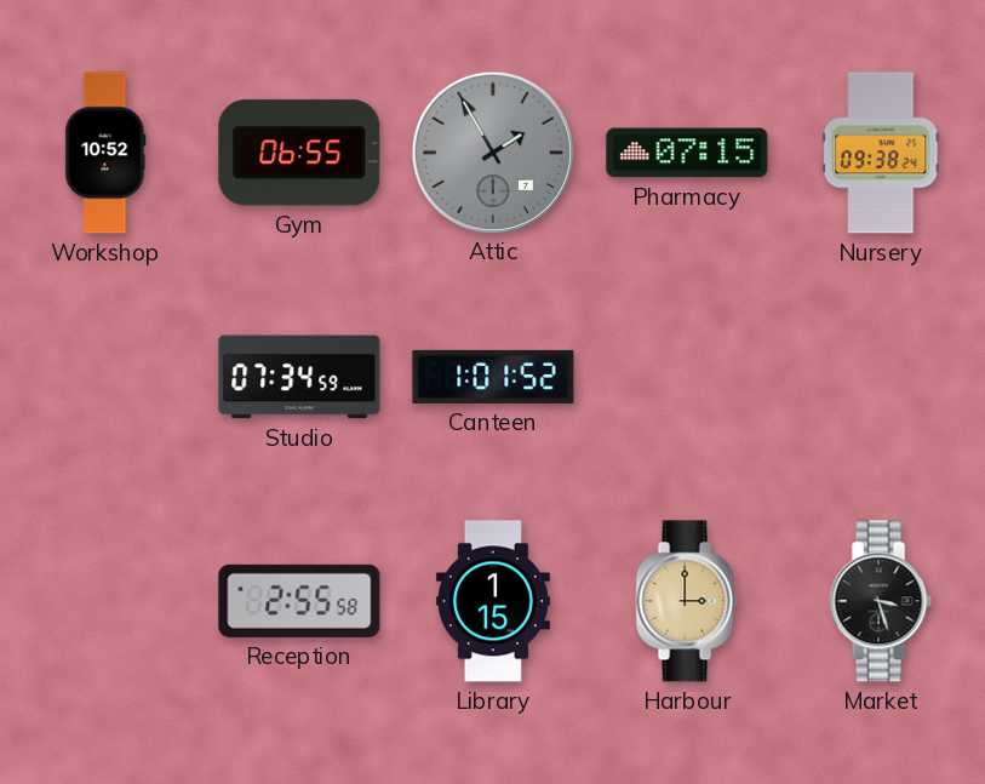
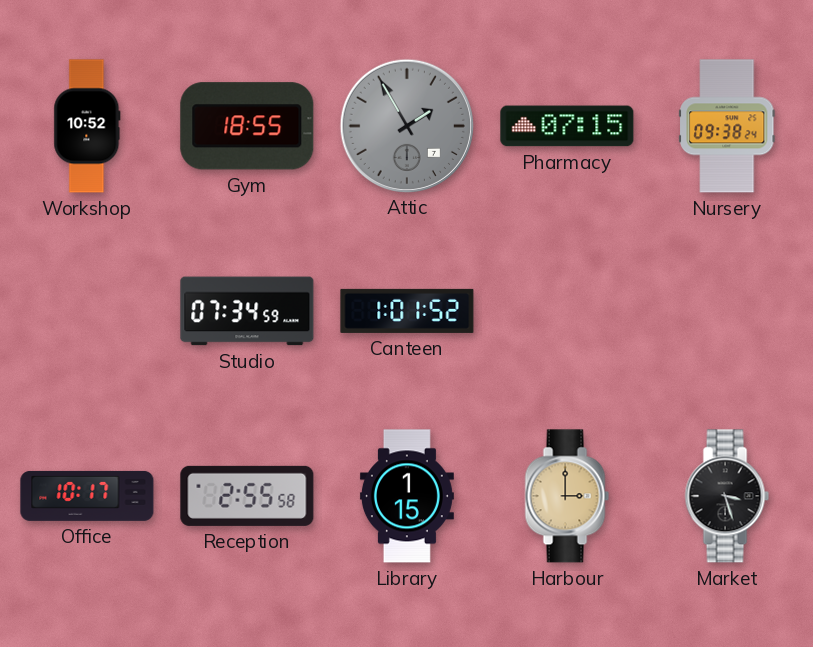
Gym: 06:55 -> 18:55 (247, 126)
Office: none -> 10:17 (87, 496)
